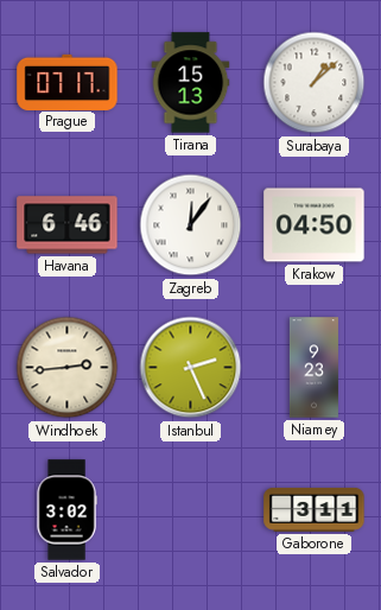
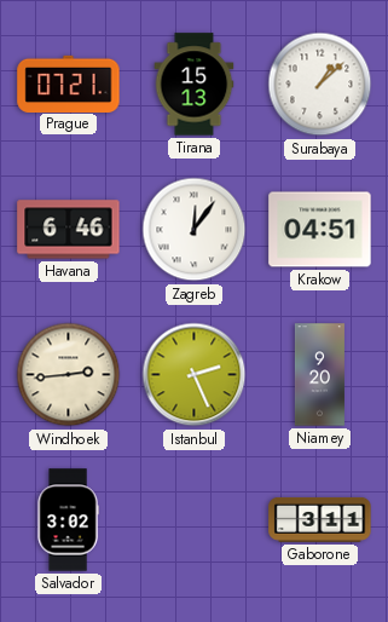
Prague: 07:17 -> 07:21 (69, 83)
Krakow: 04:50 -> 04:51 (320, 230)
Niamey: 9:23 -> 9:20 (319, 375)
